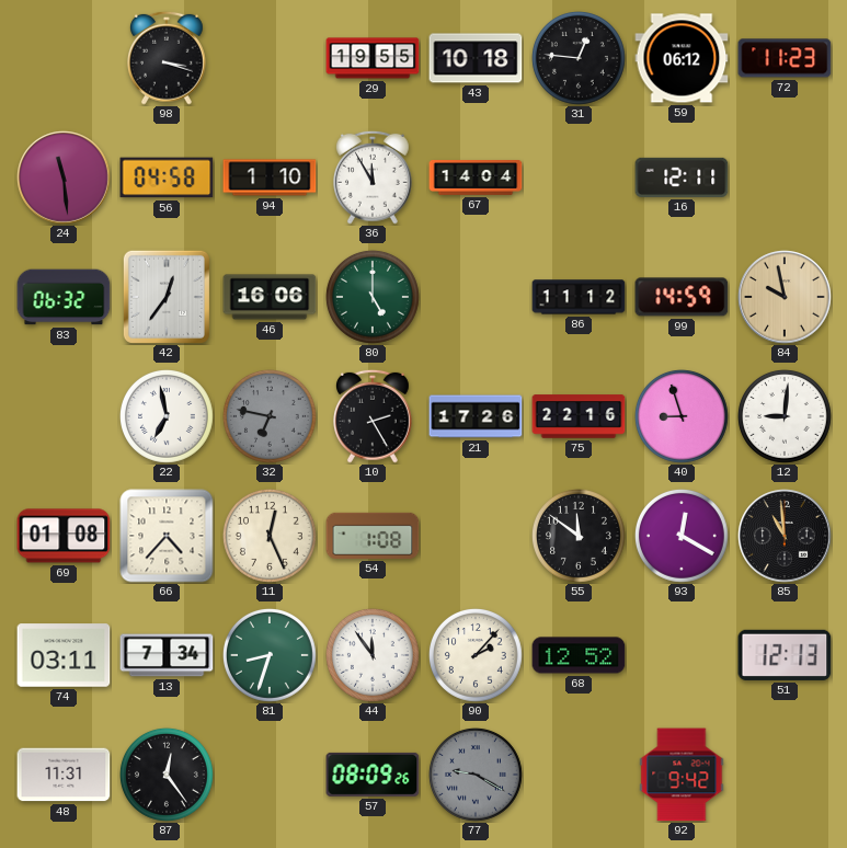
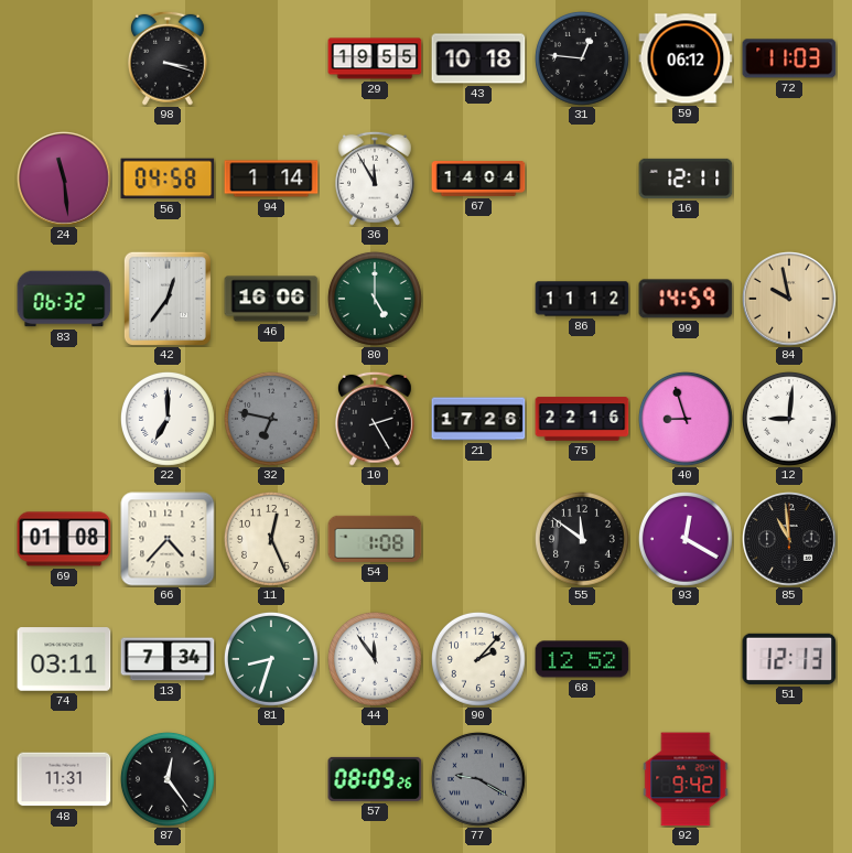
72: 11:23 -> 11:03 (789, 58)
94: 1:10 -> 1:14 (271, 179)
22: 6:58 -> 7:00 (169, 420)
